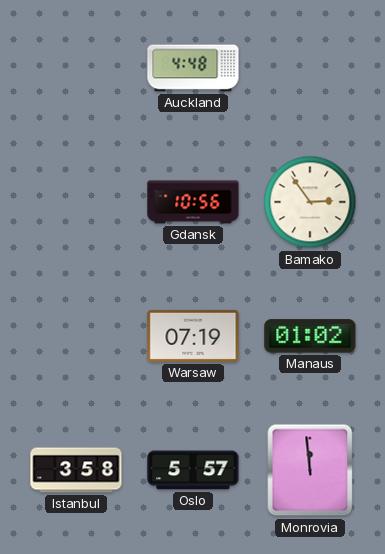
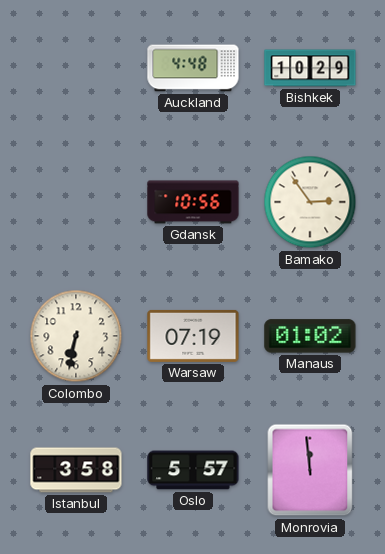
Bishkek: none -> 10:29 (310, 68)
Colombo: none -> 6:32 (76, 336)
